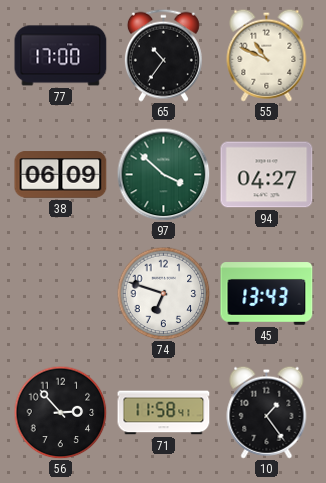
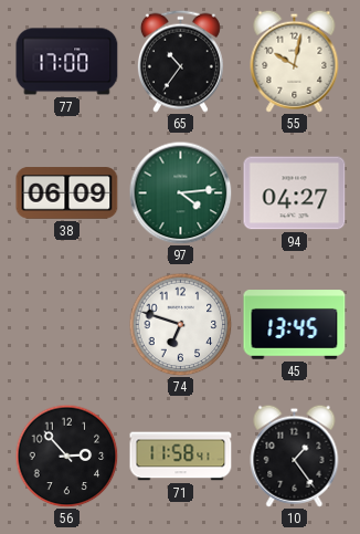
55: 10:49 -> 10:02 (295, 61)
97: 3:52 -> 4:14 (180, 192)
45: 13:43 -> 13:45 (295, 325)
